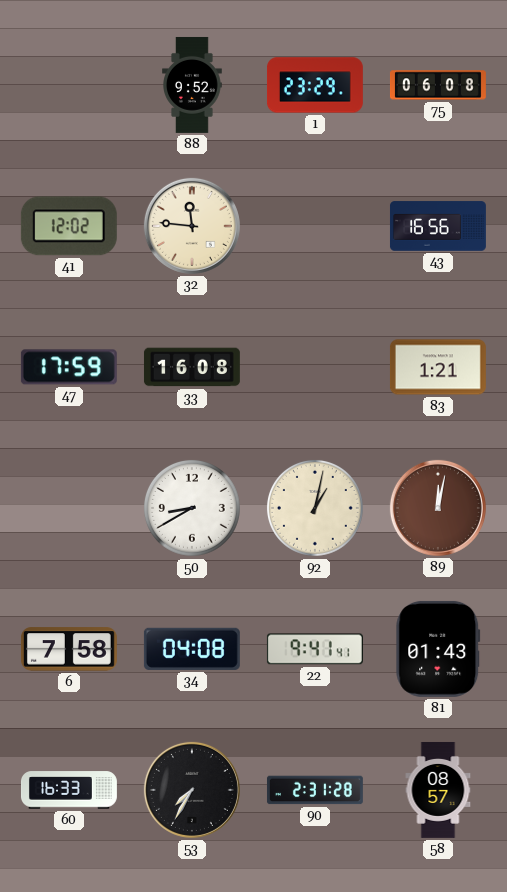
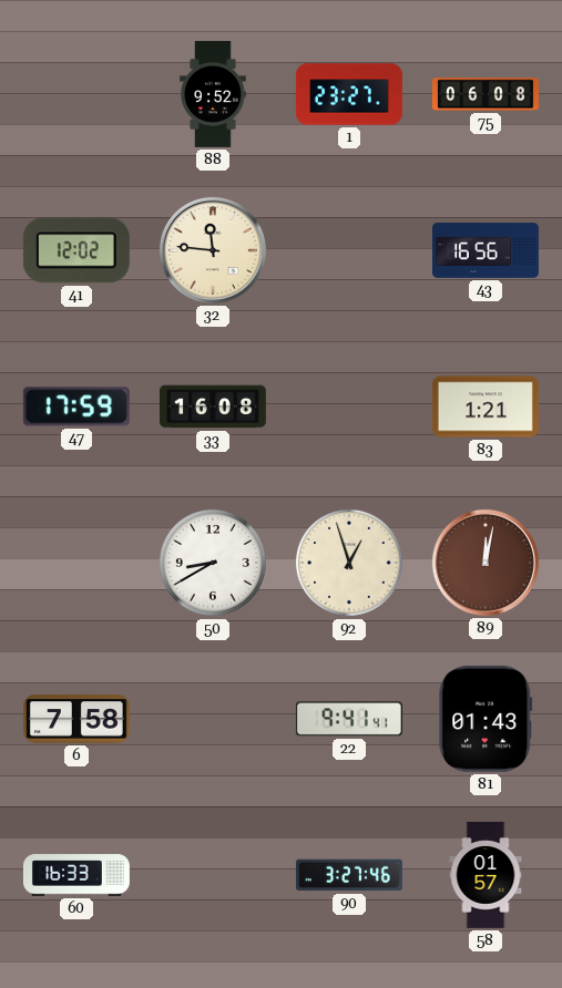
1: 23:29 -> 23:27 (349, 94)
92: 1:02 -> 12:57 (349, 563)
34: 04:08 -> none (192, 649)
53: 7:35 -> none (192, 790)
90: 2:31 -> 3:27 (349, 875)
58: 08:57 -> 01:57 (486, 875)
